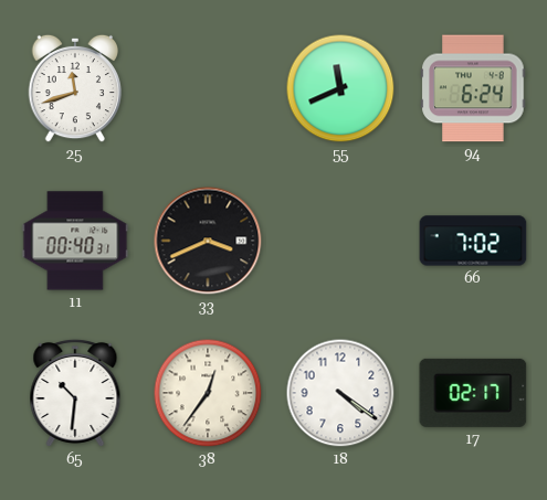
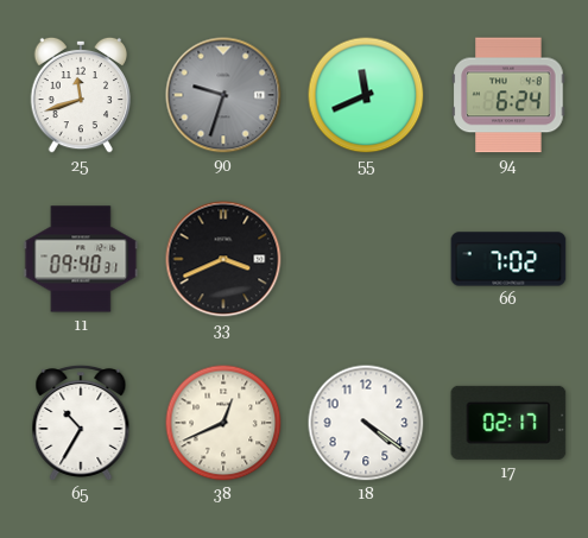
90: none -> 9:33 (223, 95)
11: 00:40 -> 09:40 (81, 259)
65: 10:31 -> 10:35 (81, 423)
38: 12:36 -> 12:41 (223, 423)
